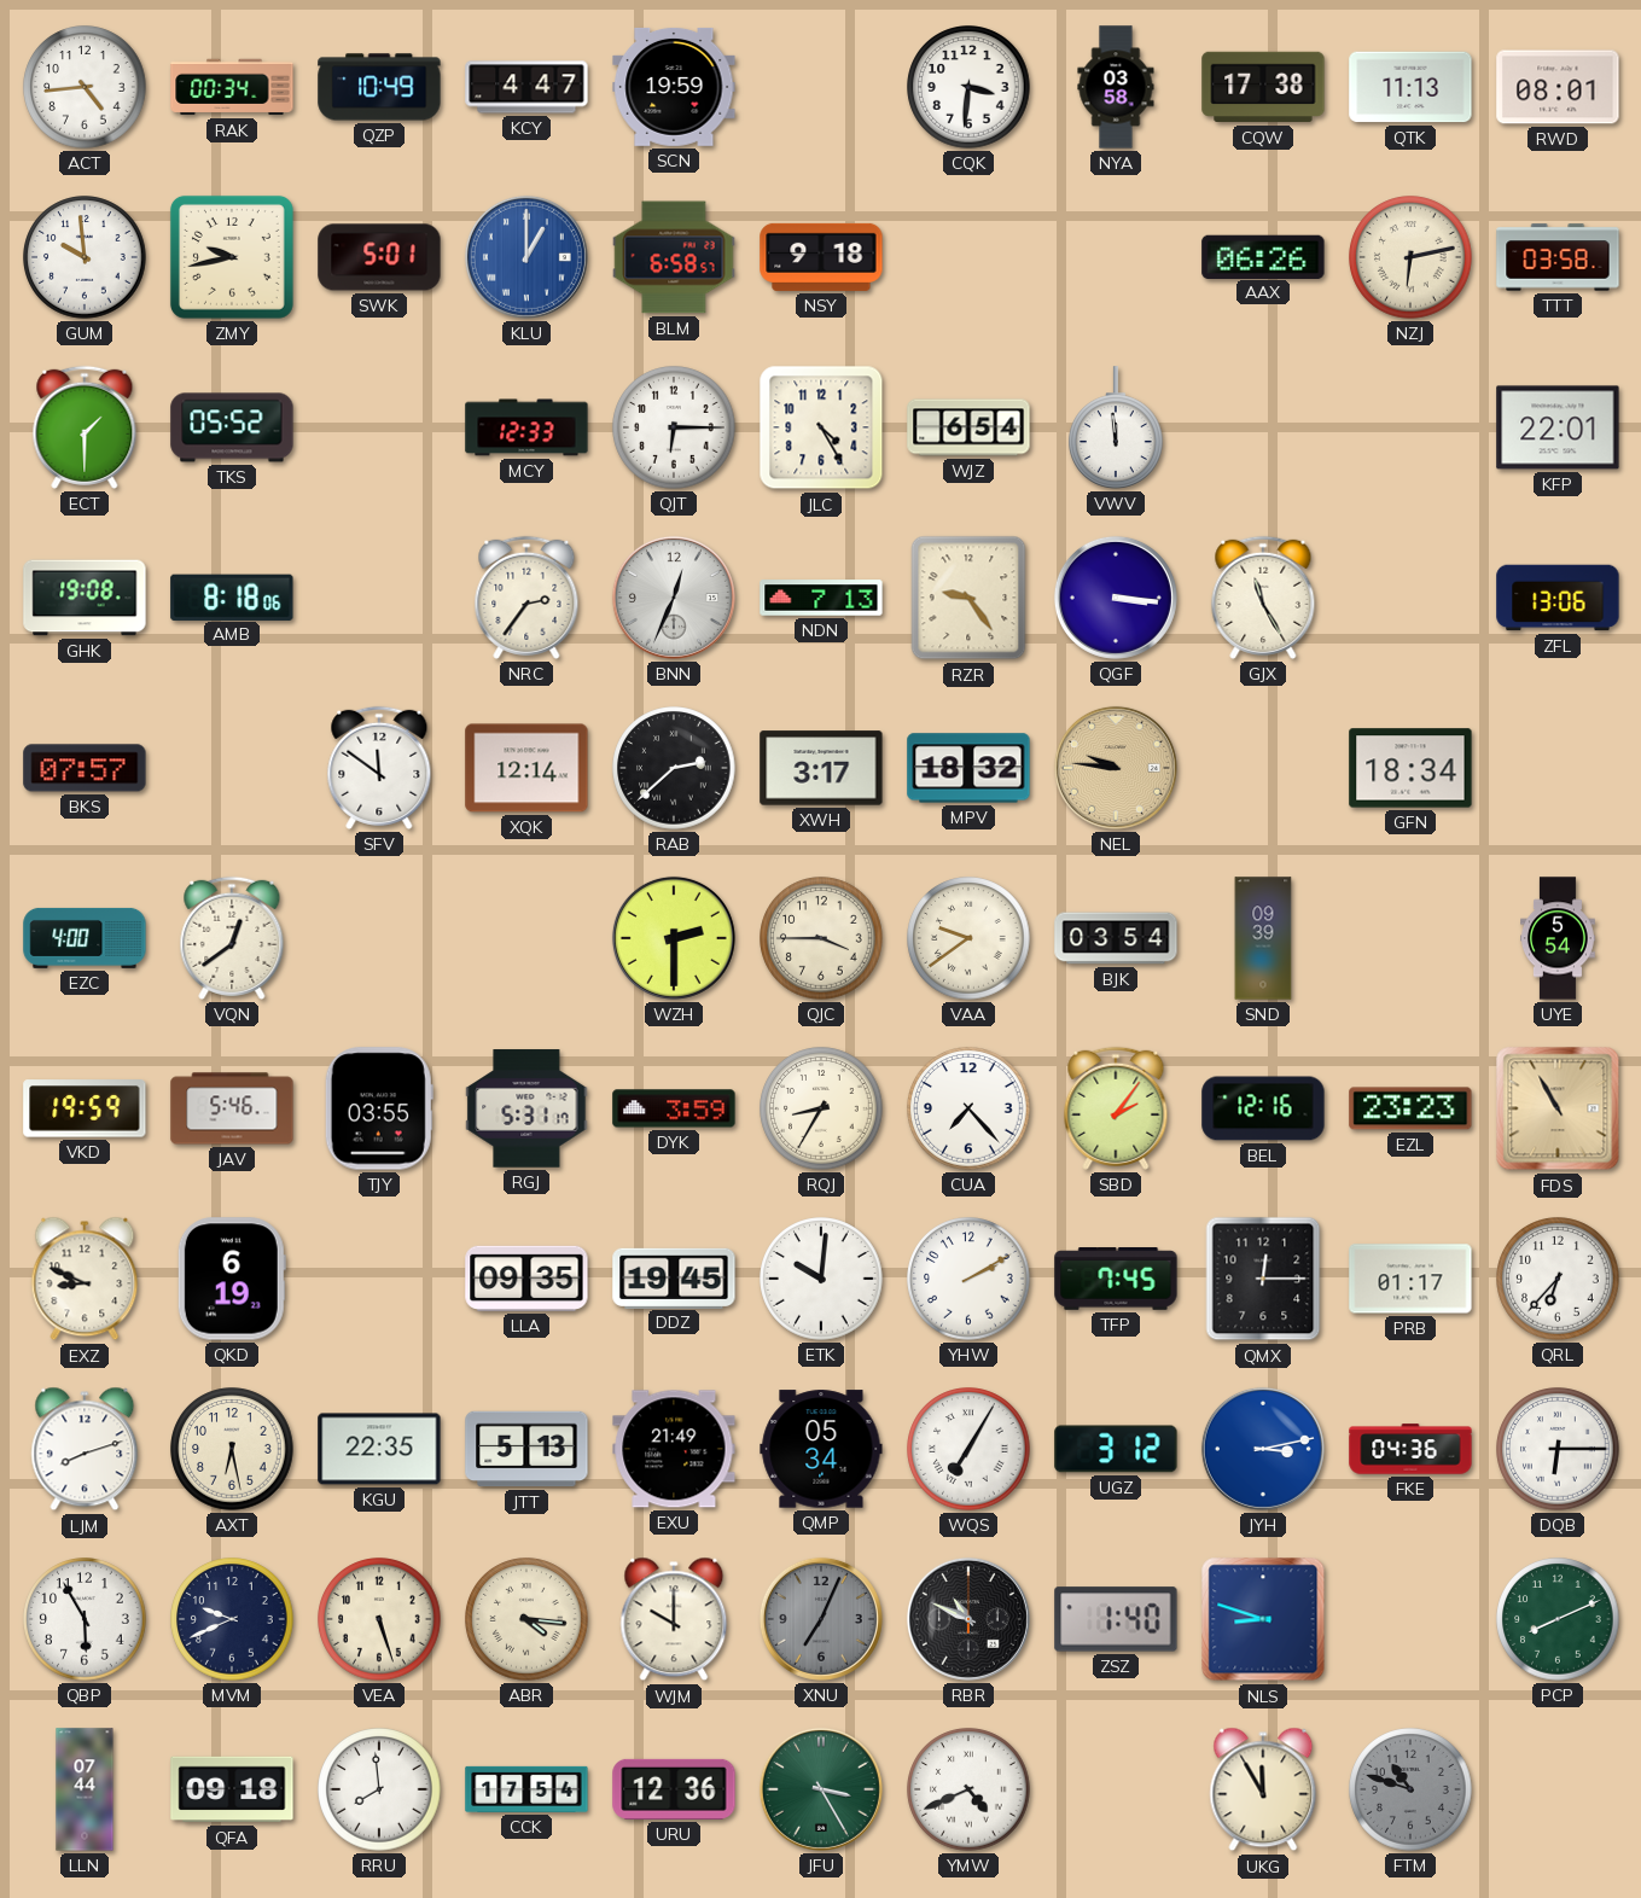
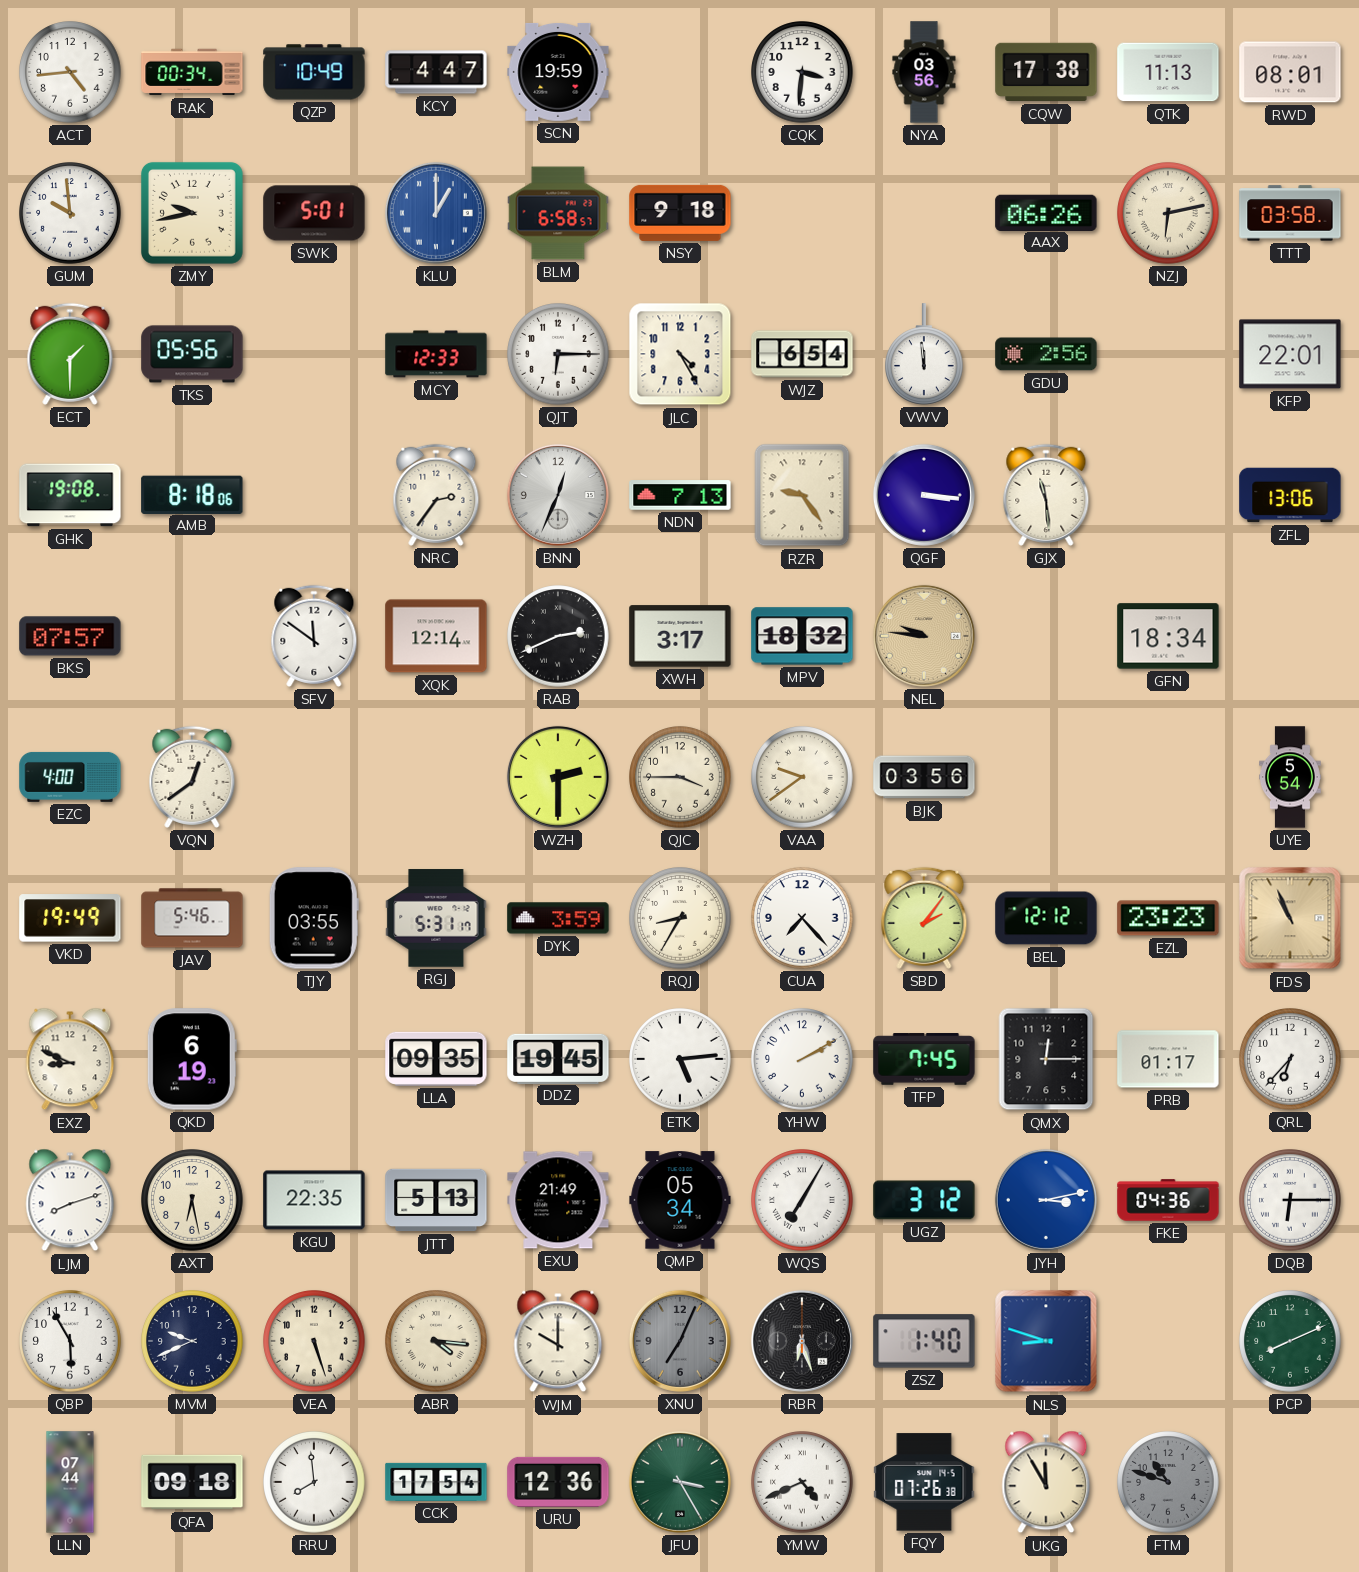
NYA: 03:58 -> 03:56 (924, 72)
TKS: 05:52 -> 05:56 (192, 354)
GDU: none -> 2:56 (1046, 354)
GJX: 11:25 -> 11:29 (1046, 495)
RAB: 2:38 -> 2:41 (558, 636)
BJK: 03:54 -> 03:56 (924, 777)
SND: 09:39 -> none (1263, 938)
VKD: 19:59 -> 19:49 (70, 918)
BEL: 12:16 -> 12:12 (1046, 918)
FDS: 10:55 -> 10:56 (1290, 918)
ETK: 10:01 -> 5:14 (680, 1059)
RBR: 10:49 -> 6:27 (802, 1341)
FQY: none -> 07:26 (924, 1482)
